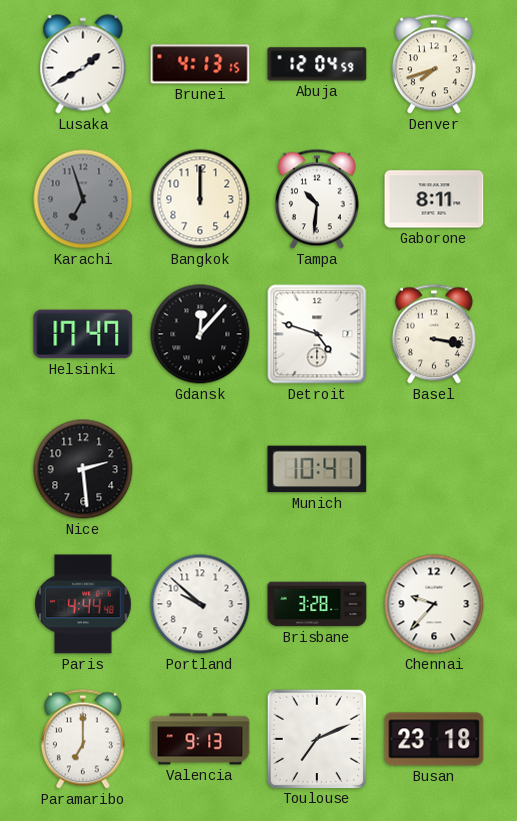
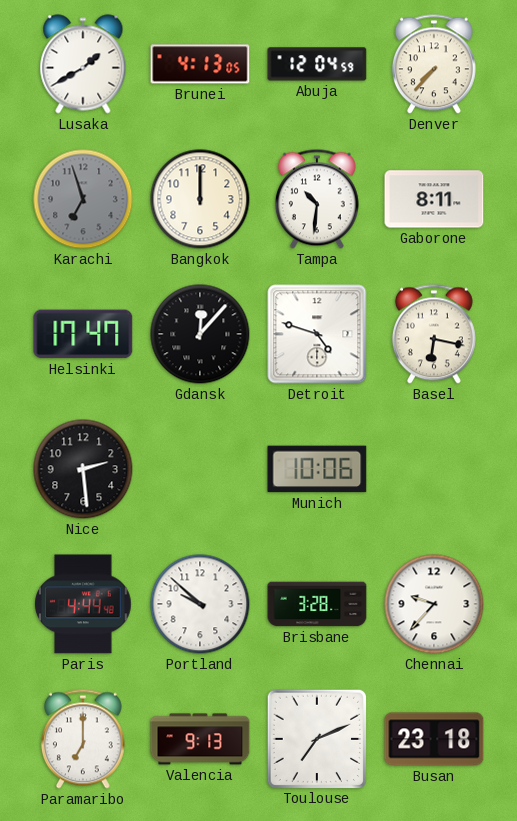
Brunei: 4:13:15 -> 4:13:05 (200, 64)
Denver: 7:42 -> 7:37 (434, 64)
Basel: 3:17 -> 6:17 (434, 334)
Munich: 10:41 -> 10:06 (317, 469)
